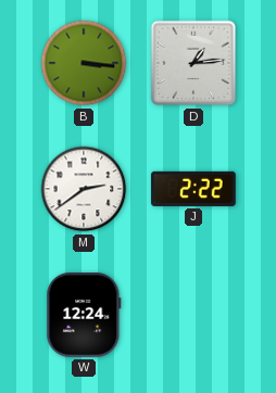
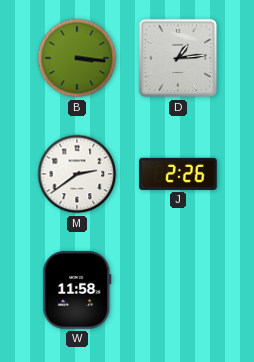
J: 2:22 -> 2:26 (178, 174)
W: 12:24 -> 11:58 (77, 290)
